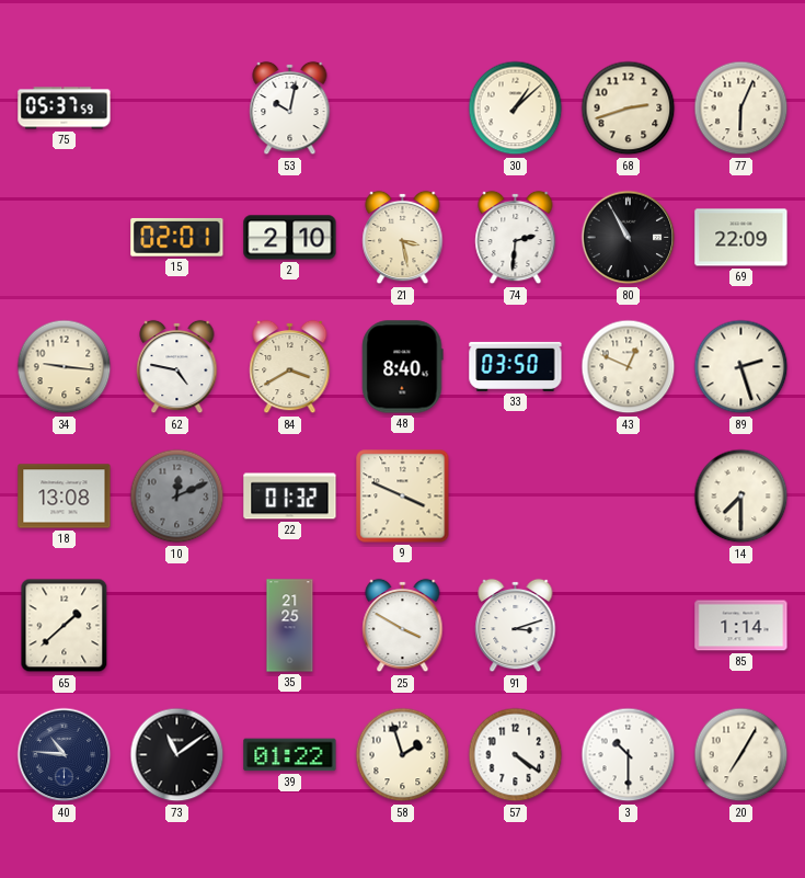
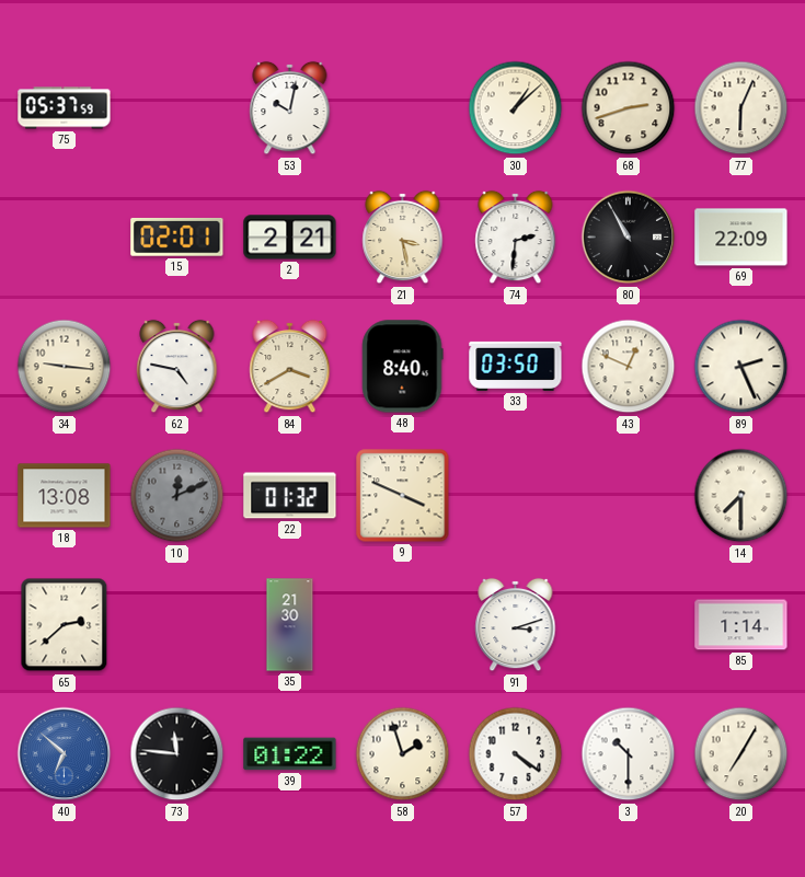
2: 2:10 -> 2:21 (290, 238)
89: 2:27 -> 2:26 (741, 367)
65: 1:38 -> 2:38 (65, 625)
35: 21:25 -> 21:30 (290, 625)
25: 3:50 -> none (403, 626)
40: 10:46 -> 6:52 (65, 754)
40 dial: navy -> blue (65, 754)
73: 11:09 -> 11:46 (177, 754)
